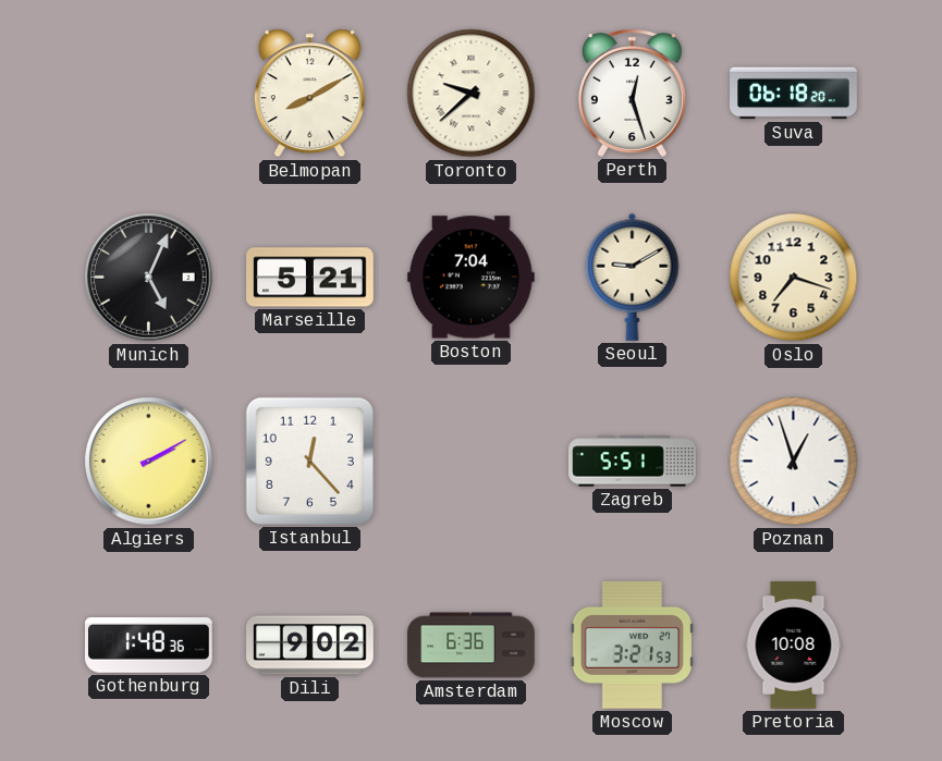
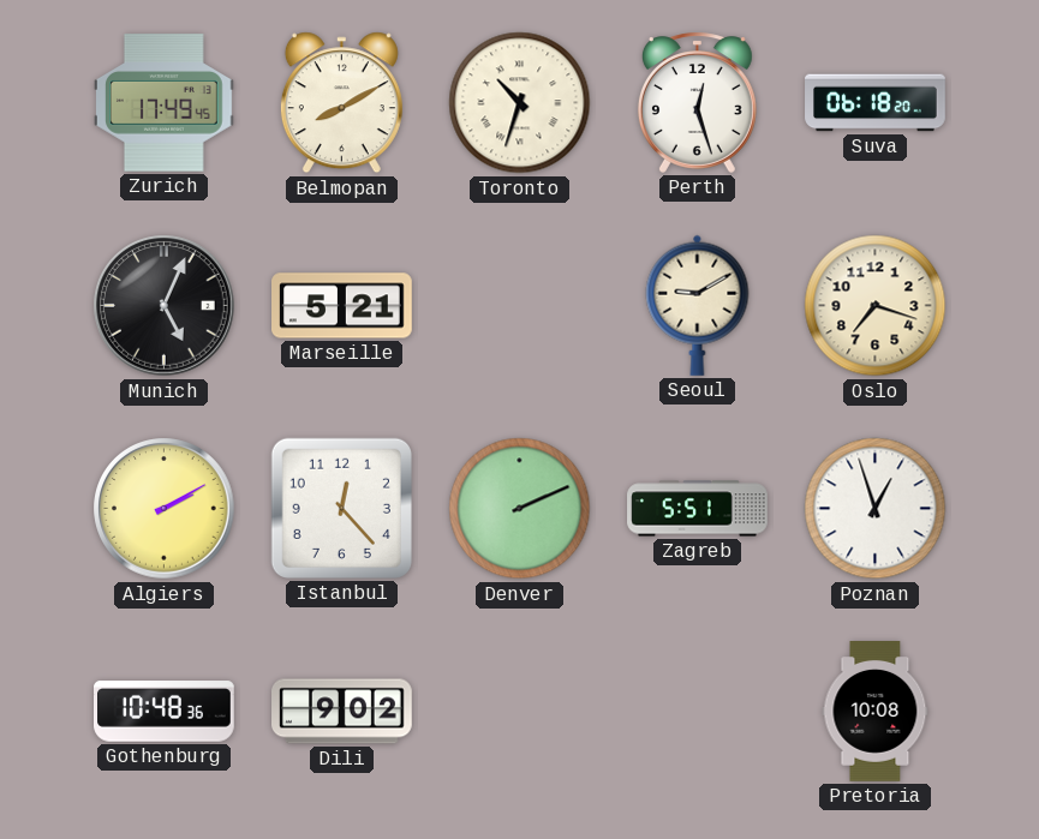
Zurich: none -> 17:49 (165, 103)
Toronto: 9:38 -> 10:33 (520, 103)
Boston: 7:04 -> none (470, 278)
Denver: none -> 2:11 (520, 509)
Gothenburg: 1:48 -> 10:48 (165, 712)
Amsterdam: 6:36 -> none (472, 646)
Moscow: 3:21 -> none (632, 645)
